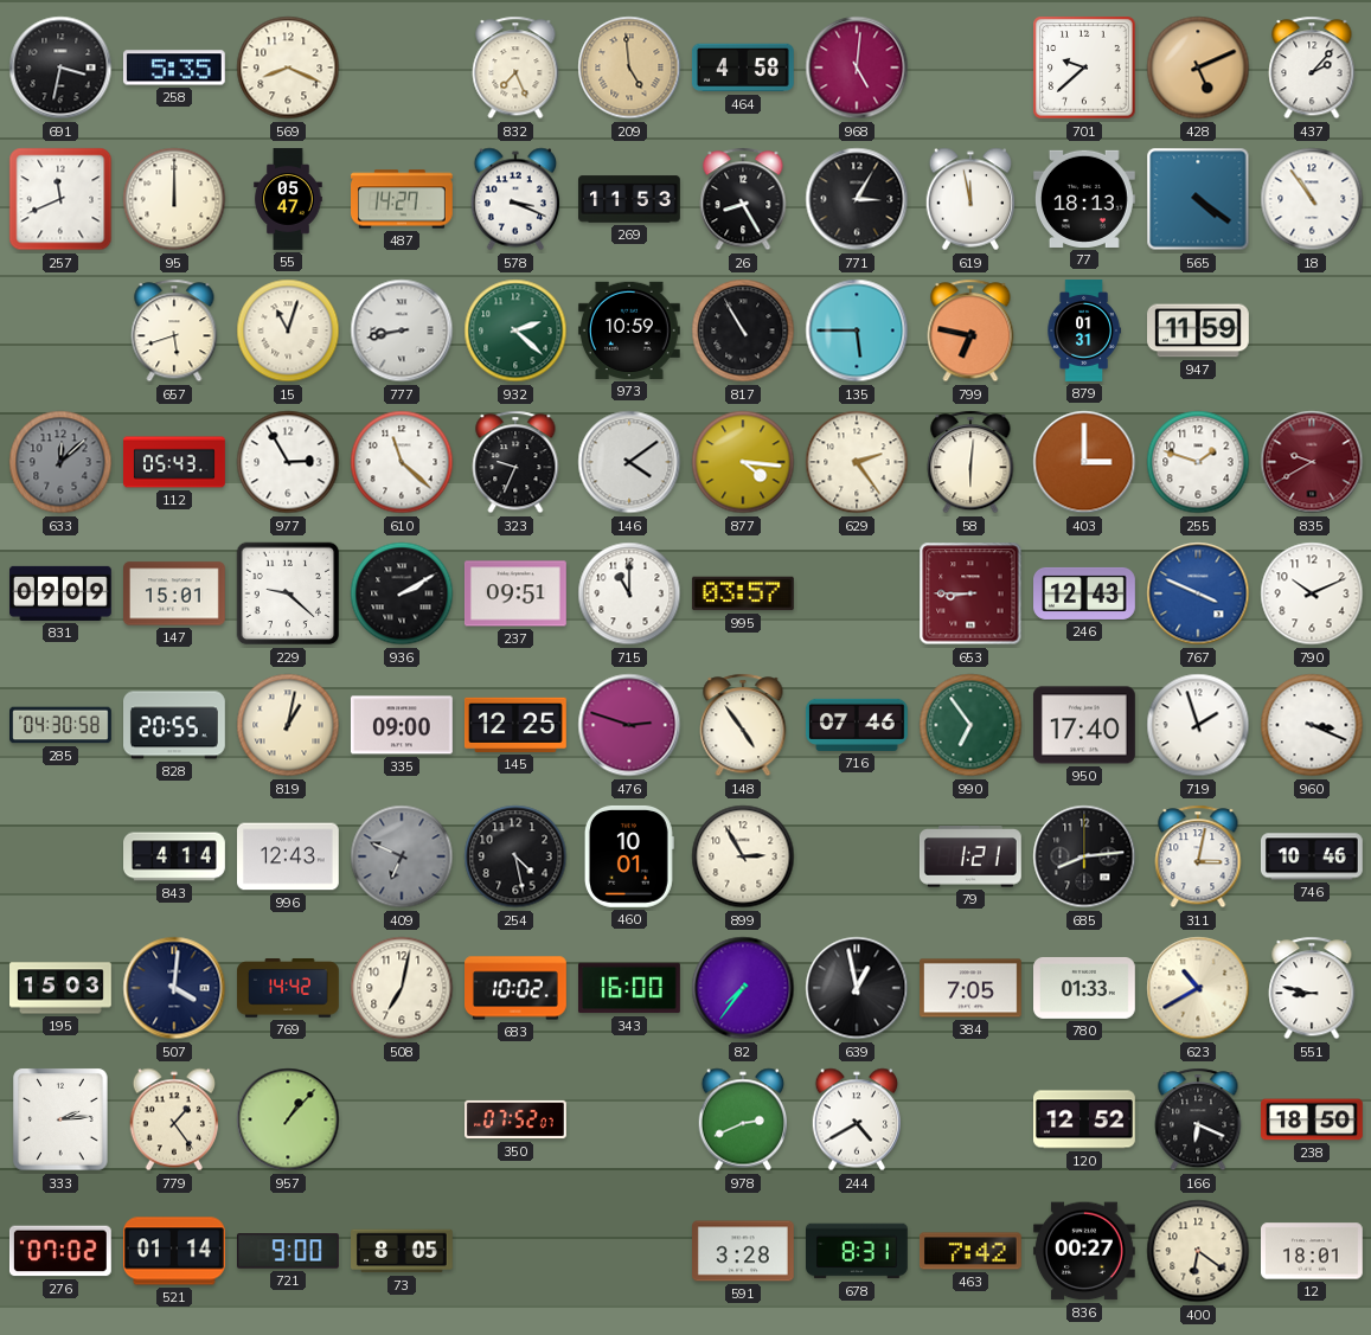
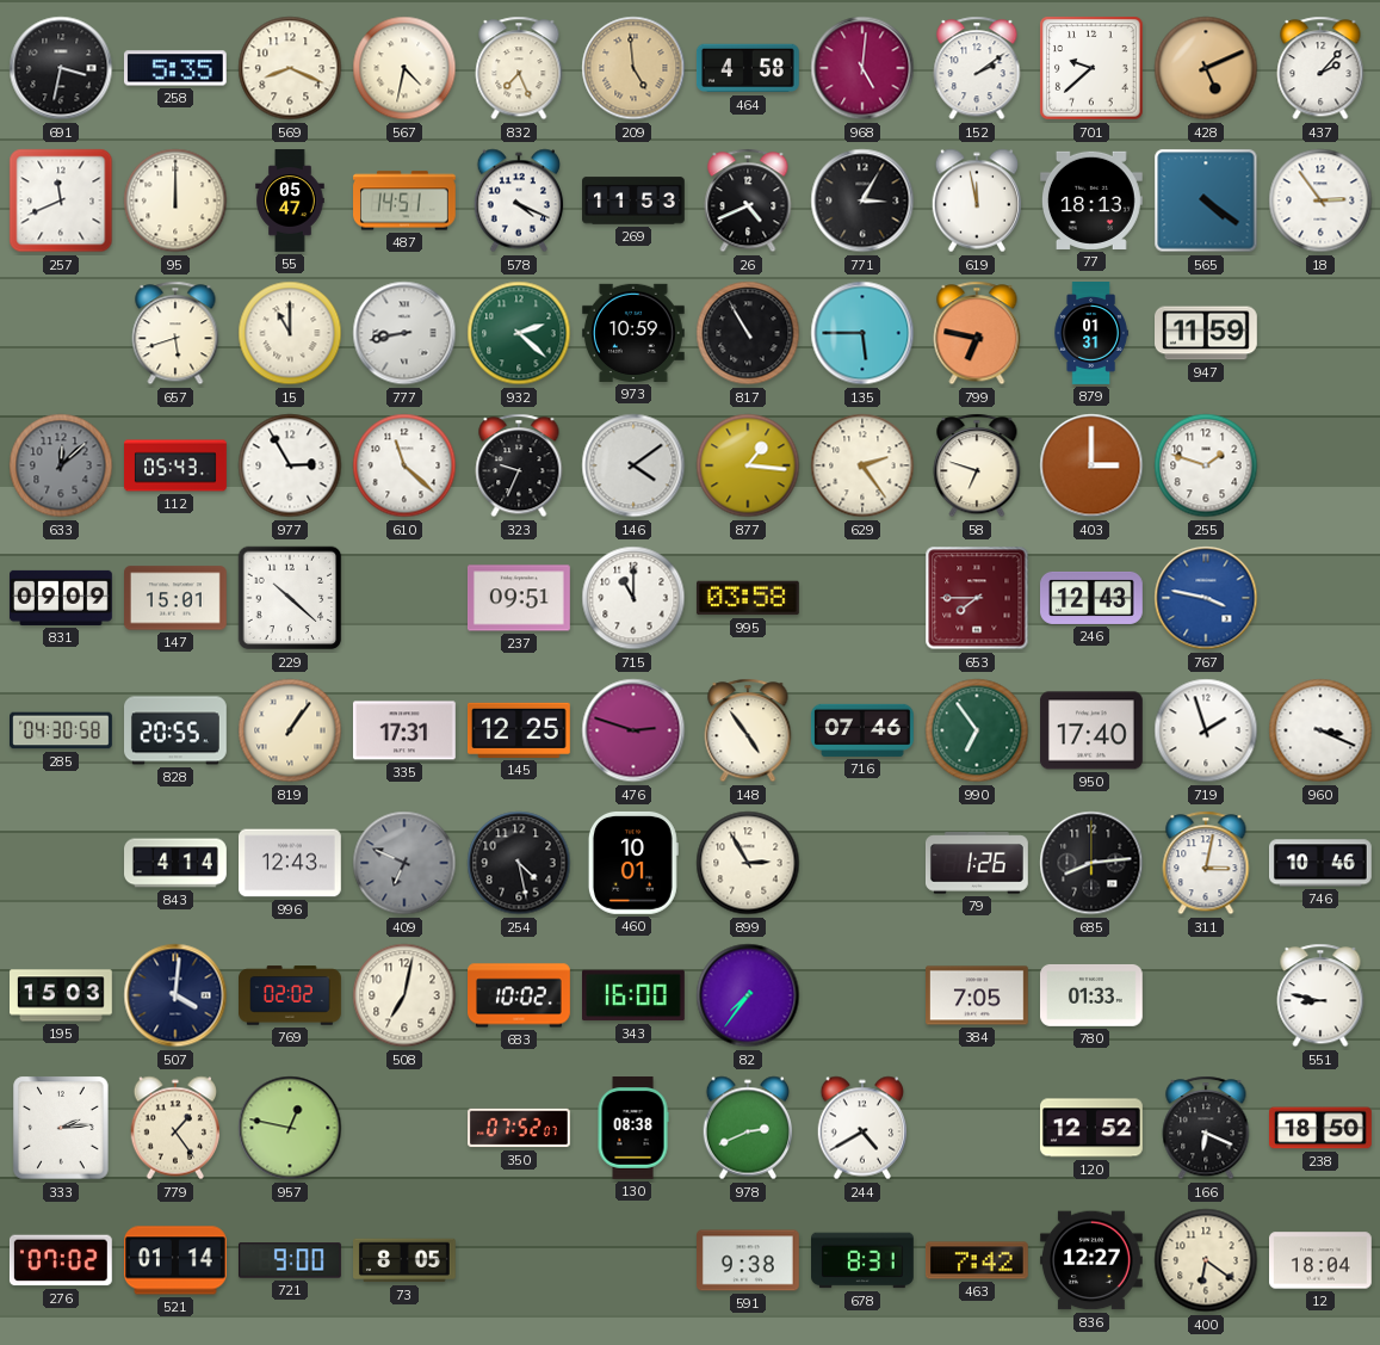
567: none -> 4:32 (404, 68)
152: none -> 2:09 (977, 68)
487: 14:27 -> 14:51 (406, 200)
578: 3:19 -> 4:19 (519, 200)
26: 8:25 -> 4:41 (748, 200)
18: 10:54 -> 2:54 (1320, 200)
15: 11:03 -> 11:00 (290, 333)
877: 4:16 -> 1:16 (748, 465)
58: 6:01 -> 6:48 (977, 465)
835: 9:40 -> none (1312, 462)
229: 9:22 -> 10:22 (290, 598)
936: 2:10 -> none (402, 593)
995: 03:57 -> 03:58 (748, 598)
653: 8:45 -> 7:45 (977, 598)
767: 3:49 -> 3:47 (1206, 598)
790: 10:11 -> none (1312, 593)
819: 1:02 -> 1:06 (290, 730)
335: 09:00 -> 17:31 (404, 730)
79: 1:21 -> 1:26 (977, 863)
769: 14:42 -> 02:02 (291, 995)
639: 12:58 -> none (857, 988)
623: 10:40 -> none (1198, 988)
957: 1:07 -> 12:47 (290, 1128)
130: none -> 08:38 (633, 1129)
591: 3:28 -> 9:38 (749, 1260)
836: 00:27 -> 12:27 (1091, 1260)
12: 18:01 -> 18:04 (1322, 1260)
